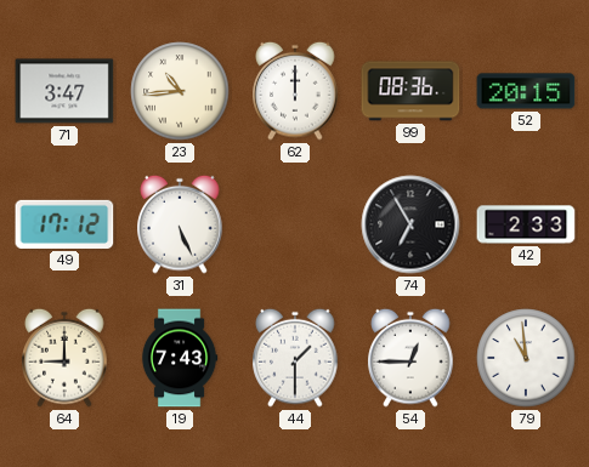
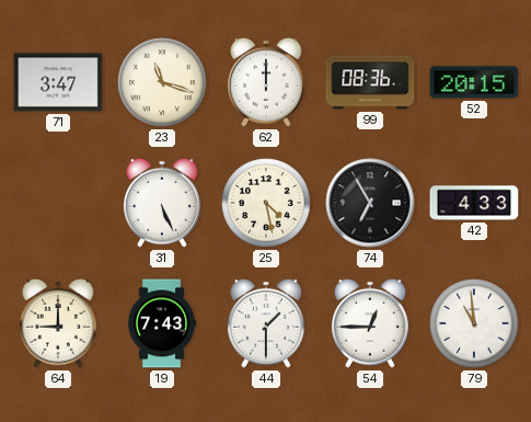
23: 10:44 -> 11:18 (162, 82)
49: 17:12 -> none (64, 224)
25: none -> 4:28 (266, 203)
42: 2:33 -> 4:33 (474, 203)
